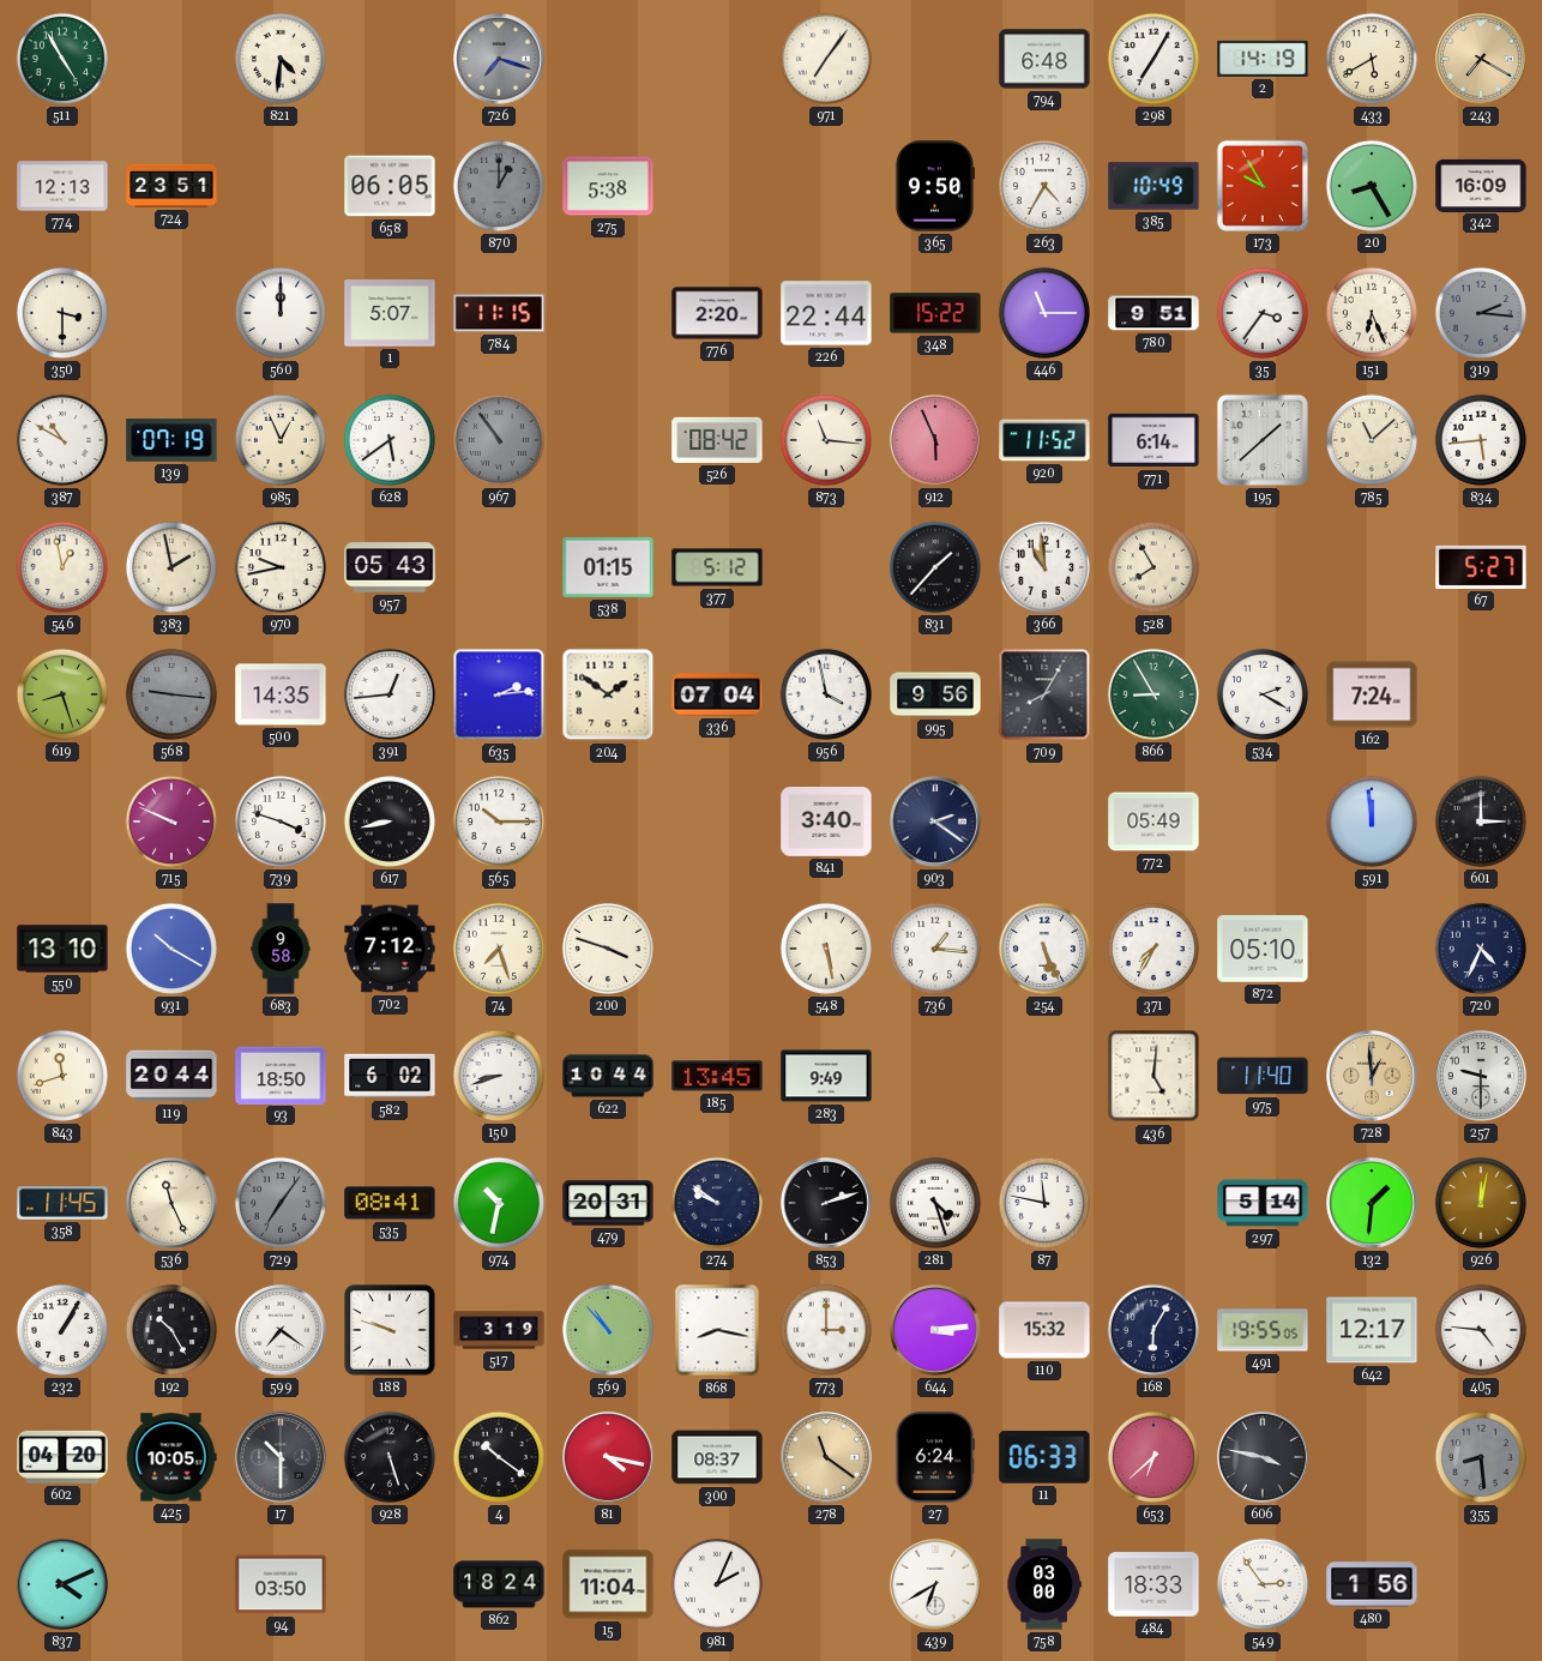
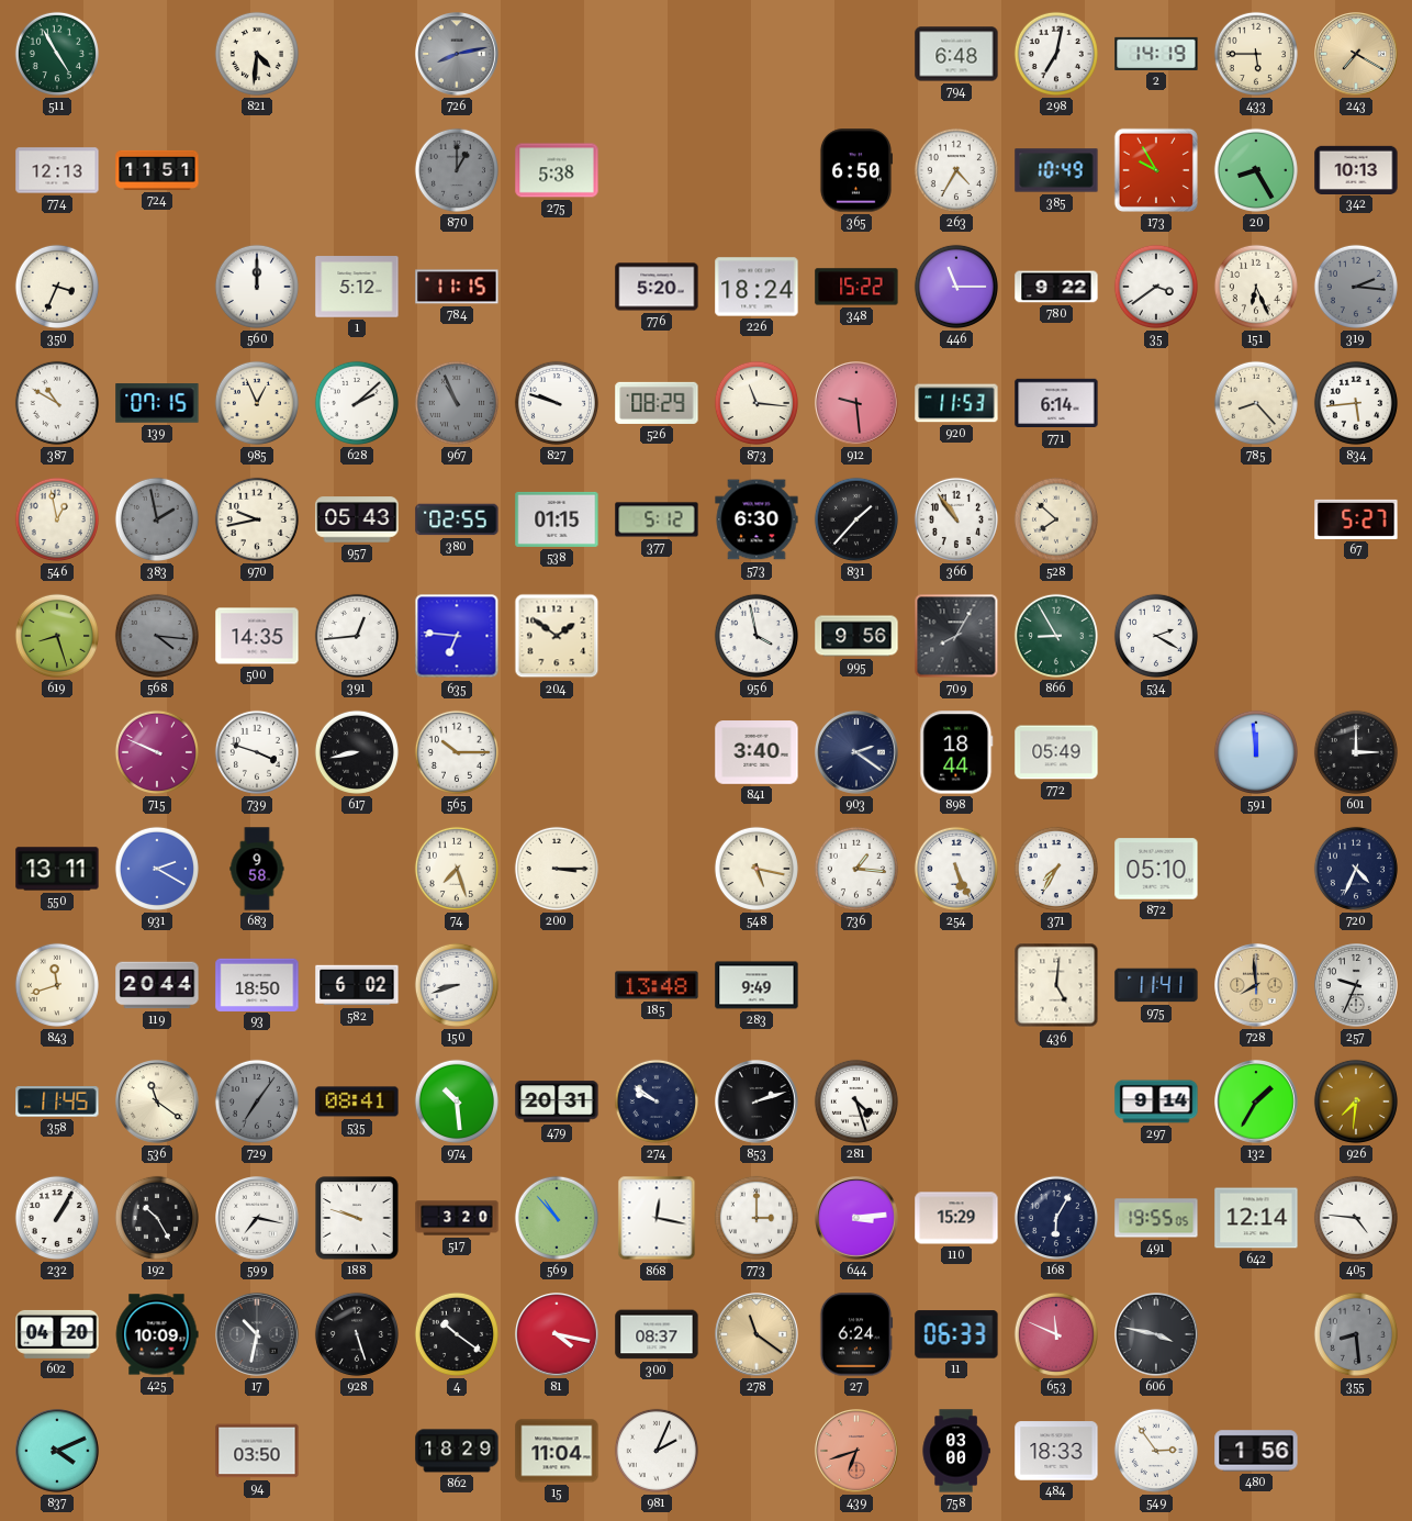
726: 7:18 -> 8:13 (458, 55)
971: 7:06 -> none (826, 59)
298: 7:05 -> 7:02 (1056, 54)
433: 5:40 -> 5:45 (1256, 54)
724: 23:51 -> 11:51 (157, 170)
658: 06:05 -> none (390, 186)
365: 9:50 -> 6:50 (855, 170)
342: 16:09 -> 10:13 (1356, 169)
350: 3:30 -> 3:34 (57, 287)
1: 5:07 -> 5:12 (357, 287)
776: 2:20 -> 5:20 (657, 287)
226: 22:44 -> 18:24 (757, 287)
780: 9:51 -> 9:22 (1056, 287)
35: 3:36 -> 3:39 (1156, 287)
139: 07:19 -> 07:15 (157, 403)
628: 5:39 -> 2:08 (357, 403)
967: 10:54 -> 10:56 (457, 403)
827: none -> 9:48 (557, 403)
526: 08:42 -> 08:29 (657, 403)
912: 5:56 -> 9:29 (858, 404)
920: 11:52 -> 11:53 (956, 403)
195: 1:38 -> none (1263, 440)
785: 11:08 -> 8:23 (1256, 403)
383 dial: cream -> grey (157, 519)
380: none -> 02:55 (457, 519)
573: none -> 6:30 (757, 519)
366: 10:59 -> 10:54 (956, 519)
528: 7:55 -> 7:52 (1056, 519)
568: 9:16 -> 4:16 (157, 636)
635: 2:14 -> 6:46 (457, 636)
336: 07:04 -> none (717, 694)
162: 7:24 -> none (1372, 694)
898: none -> 18:44 (956, 752)
550: 13:10 -> 13:11 (57, 869)
931: 10:20 -> 2:20 (157, 869)
702: 7:12 -> none (390, 949)
200: 3:48 -> 3:15 (557, 869)
548: 5:28 -> 5:17 (757, 869)
622: 10:44 -> none (608, 1076)
185: 13:45 -> 13:48 (657, 985)
975: 11:40 -> 11:41 (1156, 985)
728: 12:59 -> 7:59 (1257, 986)
257: 9:30 -> 9:34 (1357, 986)
536: 11:26 -> 11:21 (158, 1103)
974: 10:32 -> 10:29 (457, 1101)
87: 11:47 -> none (1044, 1203)
297: 5:14 -> 9:14 (1156, 1101)
132: 1:31 -> 1:35 (1257, 1103)
926: 12:02 -> 7:31 (1356, 1101)
599: 7:21 -> 7:17 (258, 1219)
517: 3:19 -> 3:20 (457, 1218)
868: 8:17 -> 12:17 (657, 1218)
110: 15:32 -> 15:29 (956, 1218)
642: 12:17 -> 12:14 (1256, 1218)
425: 10:05 -> 10:09 (157, 1334)
17: 10:30 -> 10:32 (258, 1335)
653: 6:38 -> 11:49 (1056, 1334)
862: 18:24 -> 18:29 (457, 1451)
439: 6:40 -> 6:42 (858, 1452)
439 dial: white -> salmon (858, 1452)
